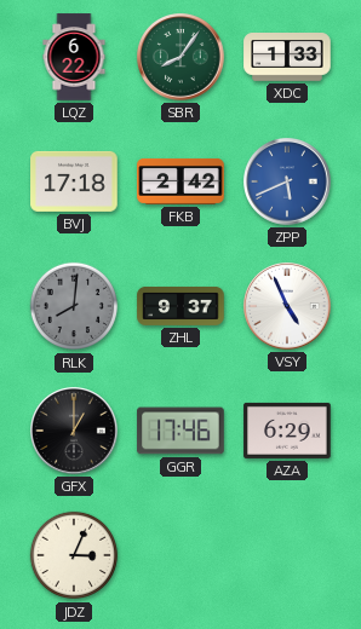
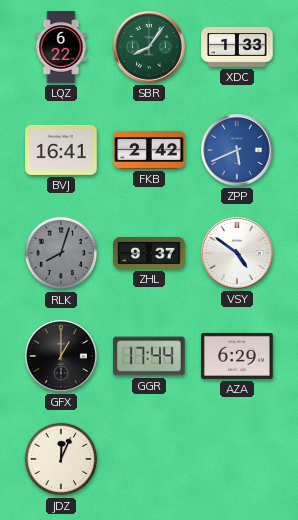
BVJ: 17:18 -> 16:41 (61, 150)
RLK: 8:01 -> 8:03 (61, 253)
VSY: 4:56 -> 4:51 (238, 254)
GGR: 17:46 -> 17:44 (149, 356)
JDZ: 3:04 -> 12:04 (61, 459)
